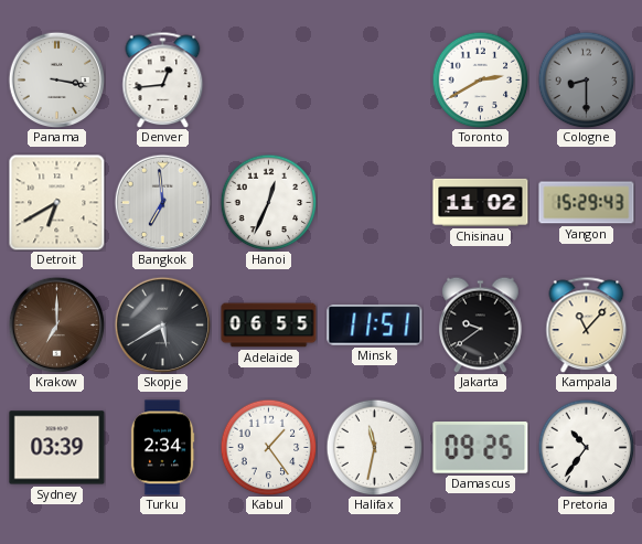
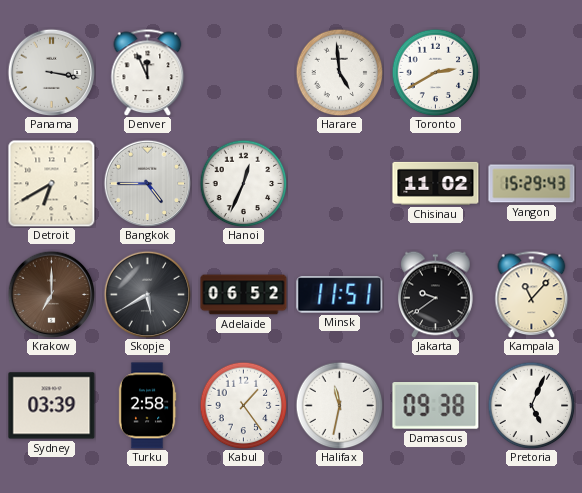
Denver: 12:44 -> 11:56 (148, 72)
Harare: none -> 4:59 (339, 72)
Cologne: 8:30 -> none (586, 79)
Bangkok: 6:59 -> 4:45 (147, 183)
Adelaide: 06:55 -> 06:52 (244, 295)
Turku: 2:34 -> 2:58 (147, 406)
Damascus: 09:25 -> 09:38 (436, 406)
Pretoria: 10:36 -> 5:04 (531, 405)
